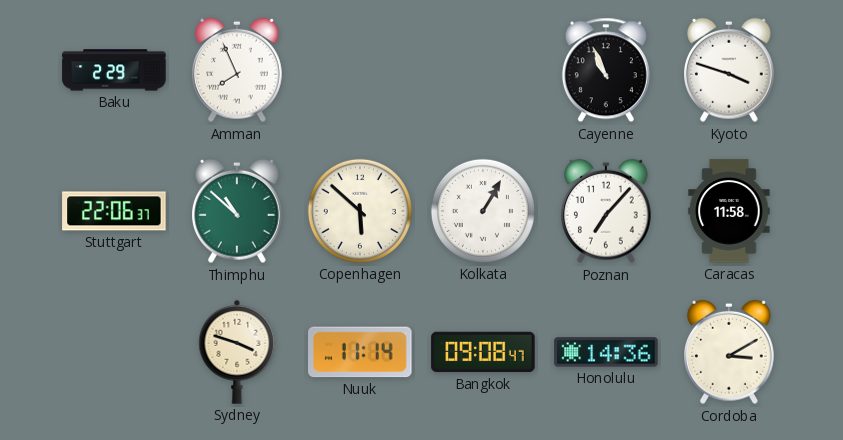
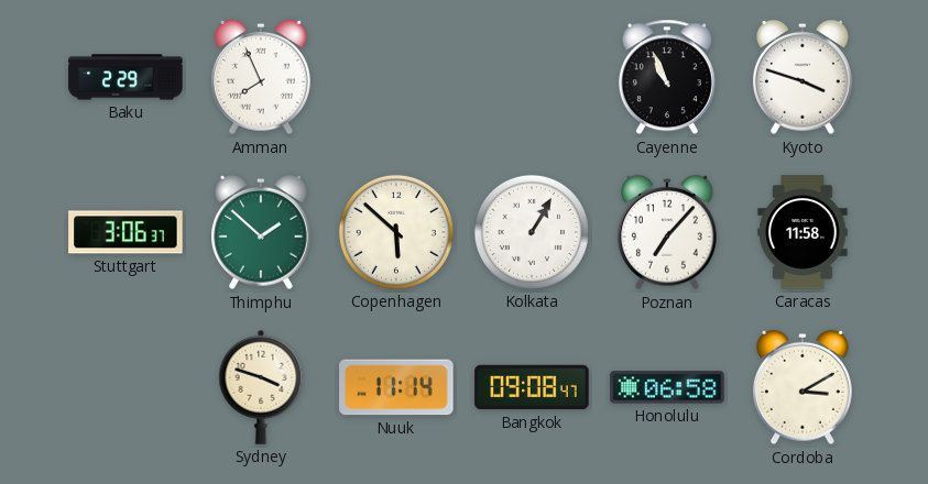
Stuttgart: 22:06 -> 3:06 (125, 232)
Thimphu: 10:52 -> 1:52 (262, 232)
Honolulu: 14:36 -> 06:58 (667, 387)
